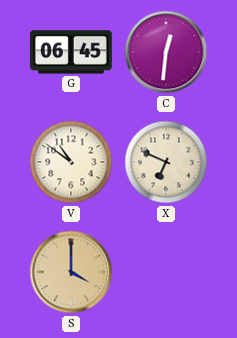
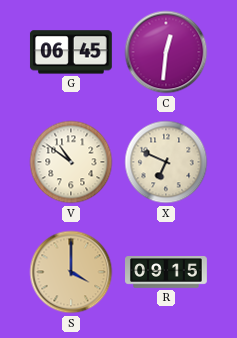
R: none -> 09:15 (167, 272)
